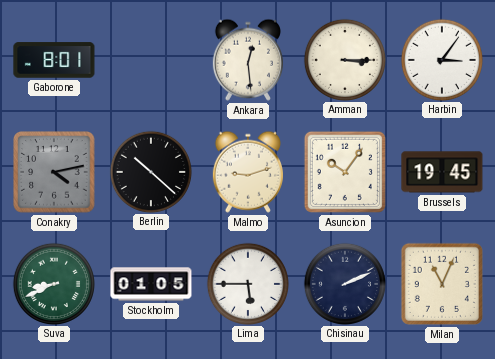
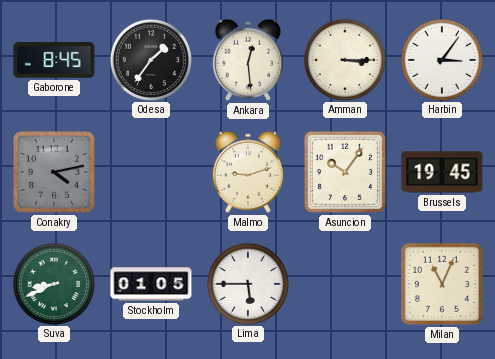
Gaborone: 8:01 -> 8:45 (54, 60)
Odesa: none -> 1:36 (150, 59)
Berlin: 10:22 -> none (150, 171)
Chisinau: 2:11 -> none (344, 283)
